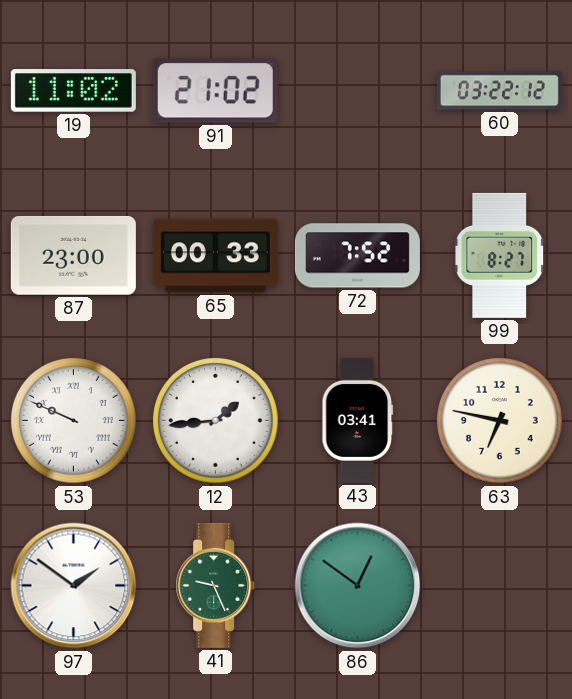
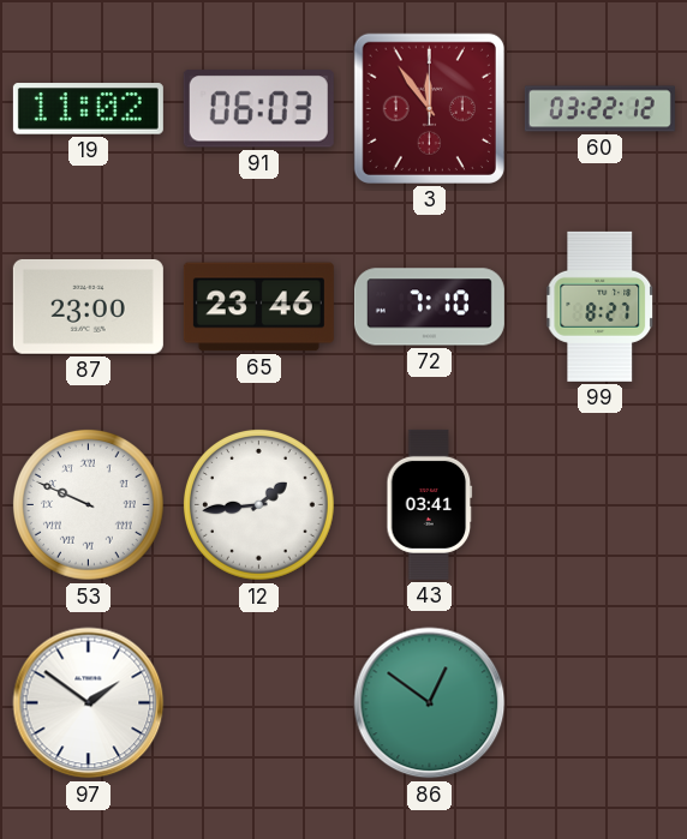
91: 21:02 -> 06:03 (258, 109)
3: none -> 11:54 (429, 108)
65: 00:33 -> 23:46 (258, 307)
72: 7:52 -> 7:10 (429, 307)
63: 6:47 -> none (500, 421)
41: 9:26 -> none (216, 585)
